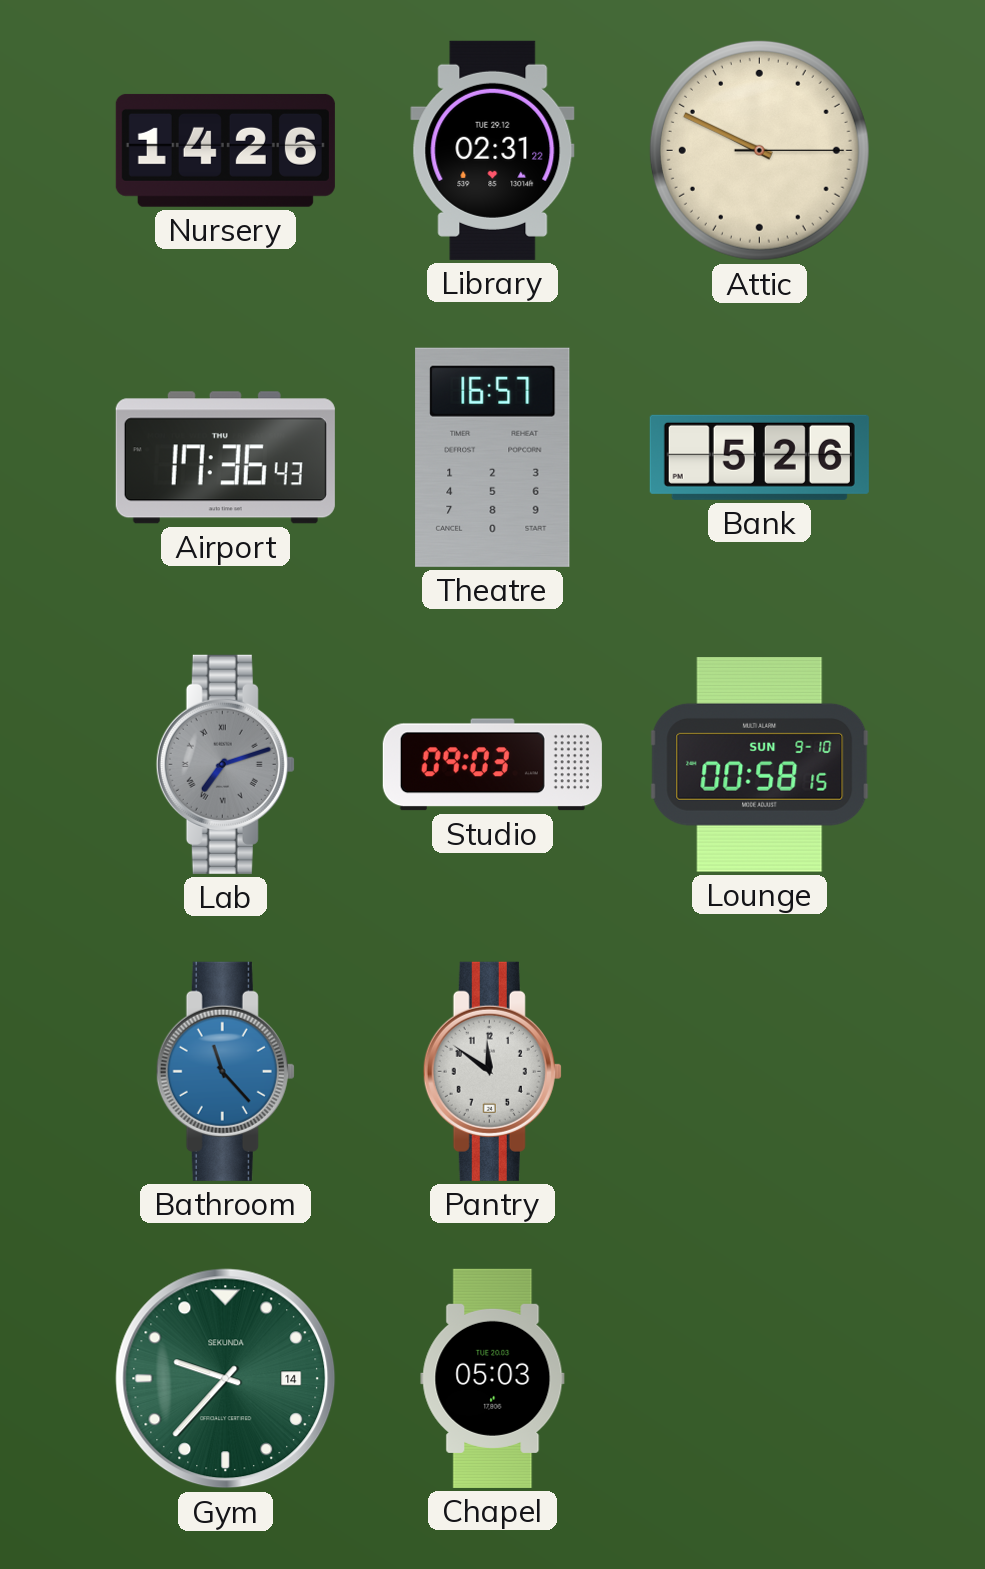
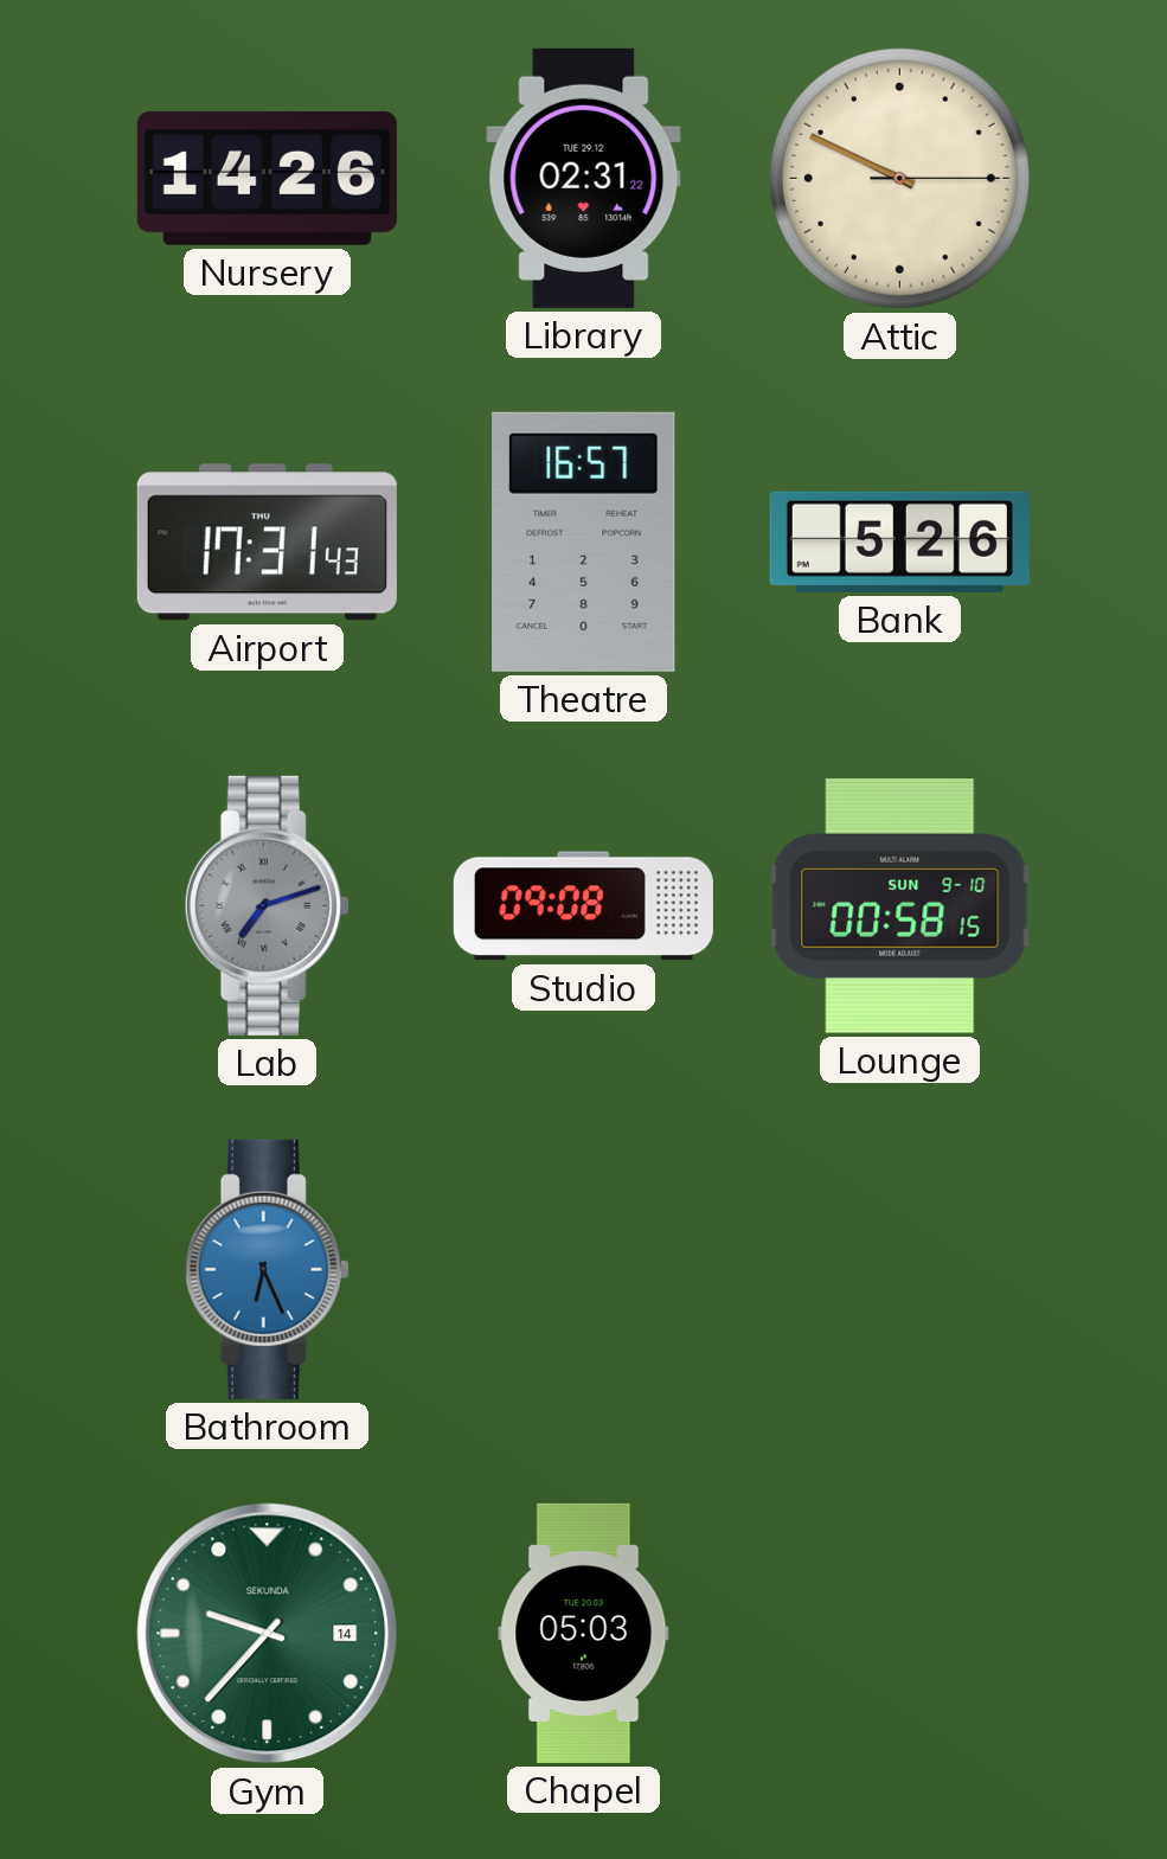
Airport: 17:36 -> 17:31 (267, 543)
Studio: 09:03 -> 09:08 (583, 906)
Bathroom: 11:23 -> 6:26 (267, 1269)
Pantry: 11:51 -> none (492, 1071)
